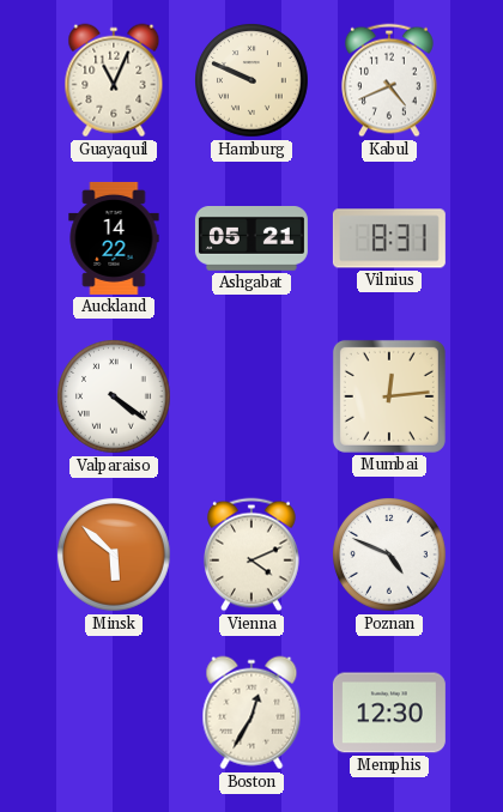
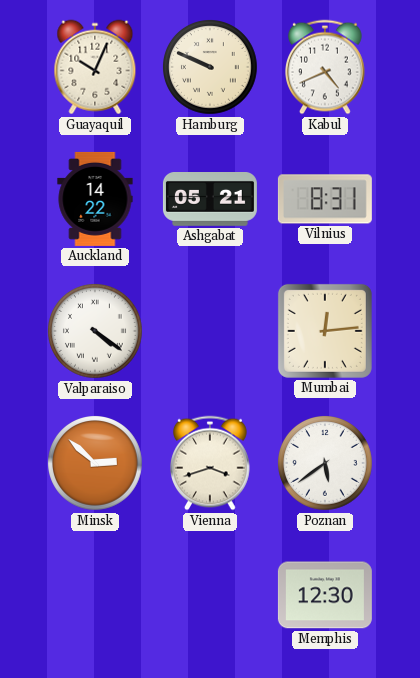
Guayaquil: 11:04 -> 10:04 (95, 67)
Minsk: 5:52 -> 2:52 (96, 464)
Vienna: 4:11 -> 3:42 (211, 463)
Poznan: 4:49 -> 5:39 (326, 464)
Boston: 12:35 -> none (251, 713)
